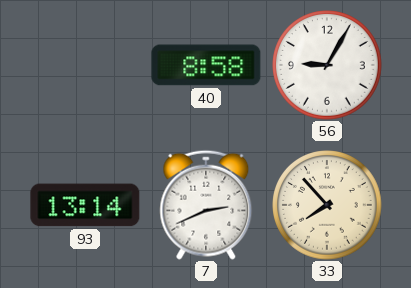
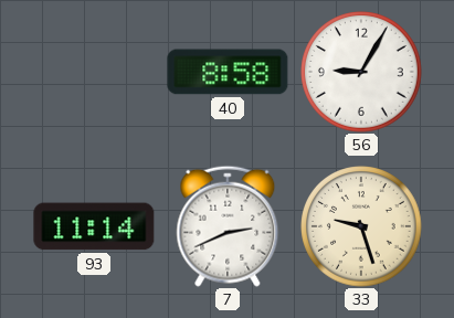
93: 13:14 -> 11:14 (94, 226)
33: 7:53 -> 9:27 (361, 226)
